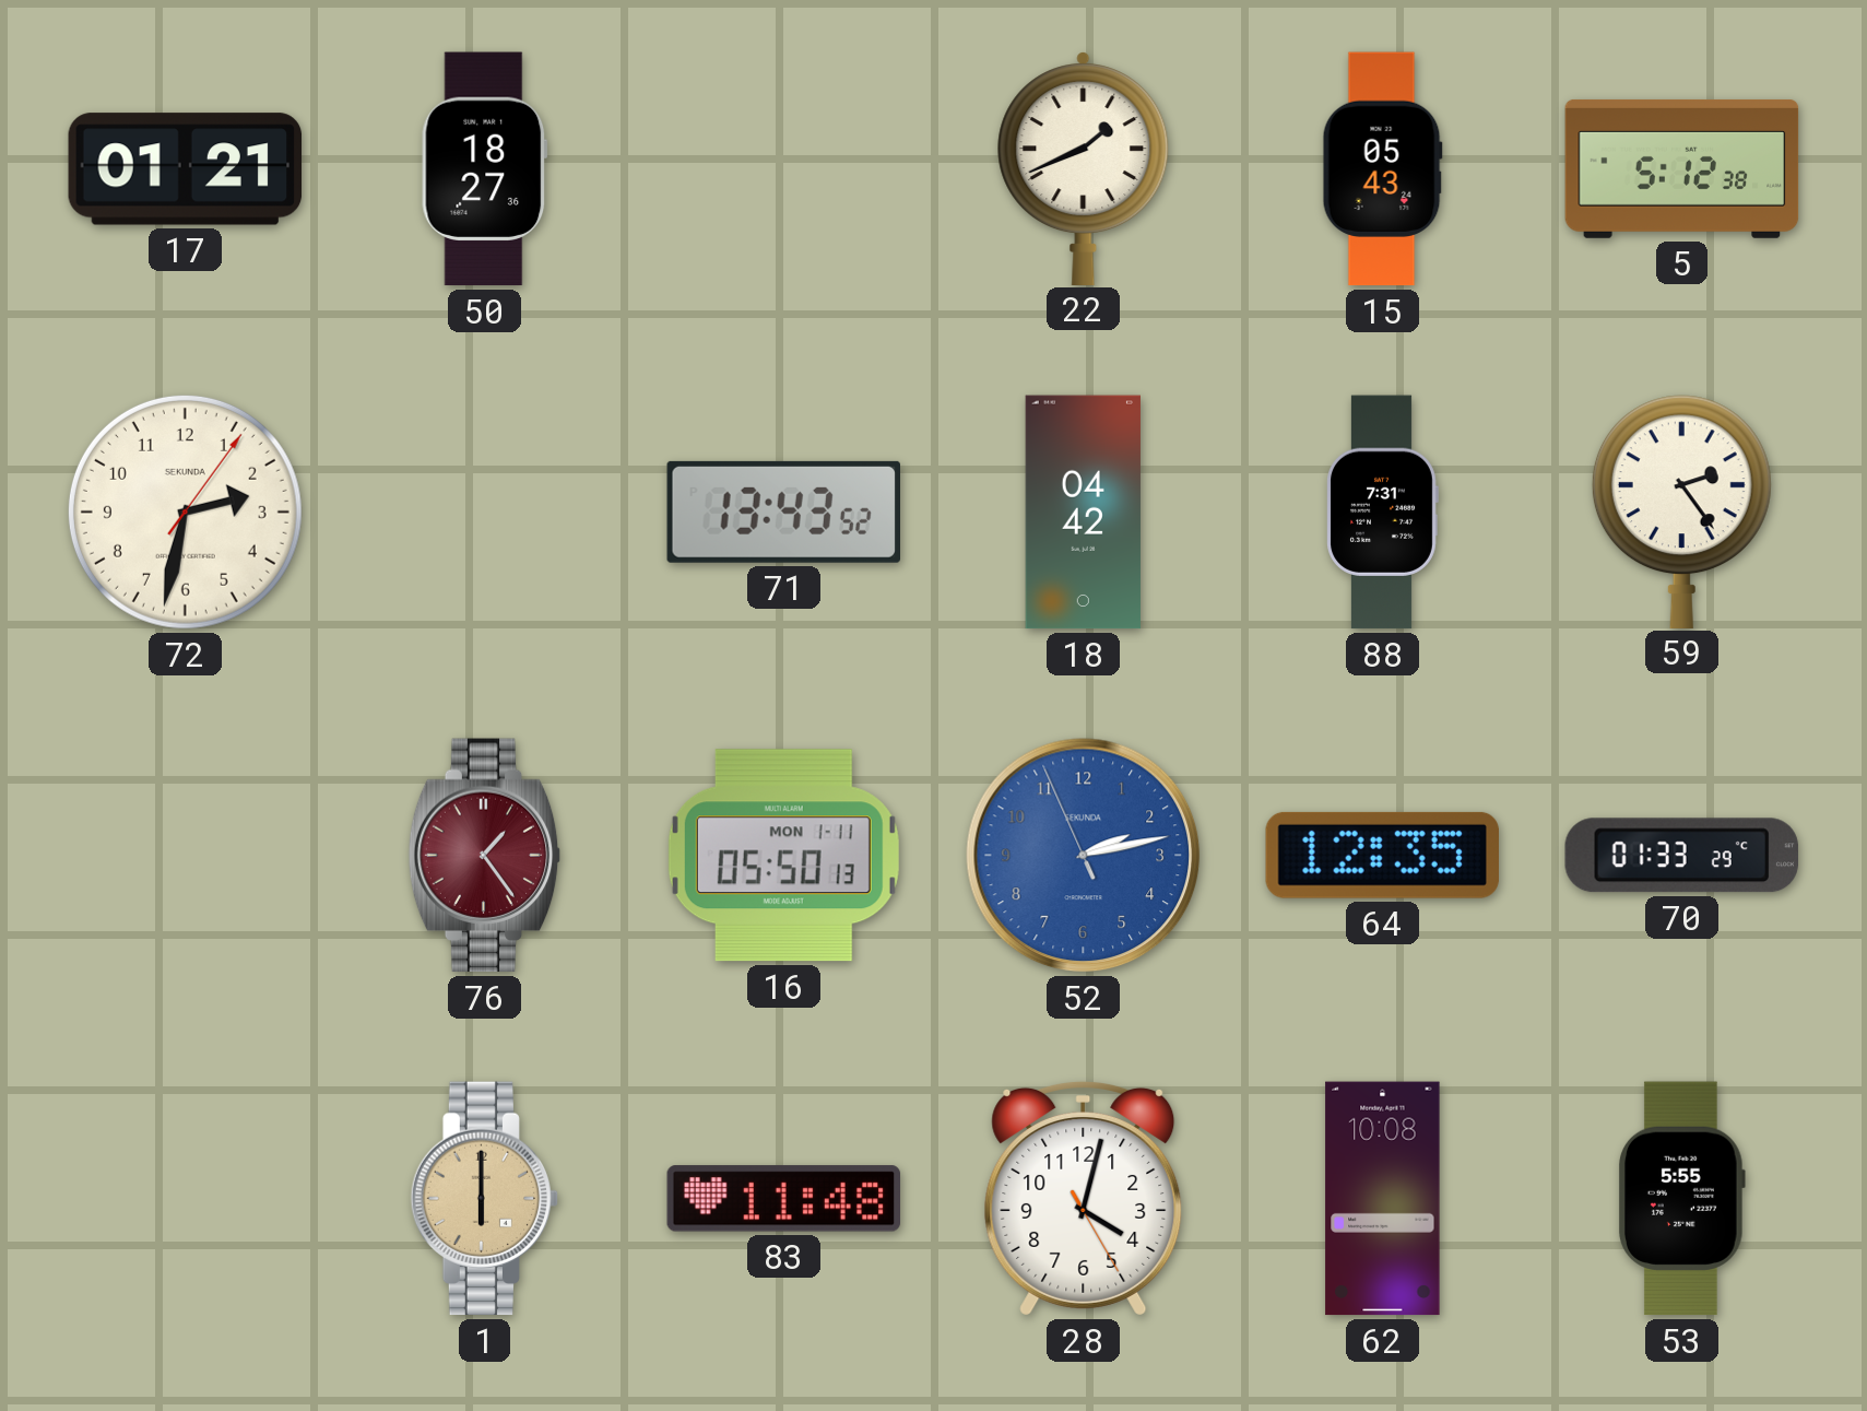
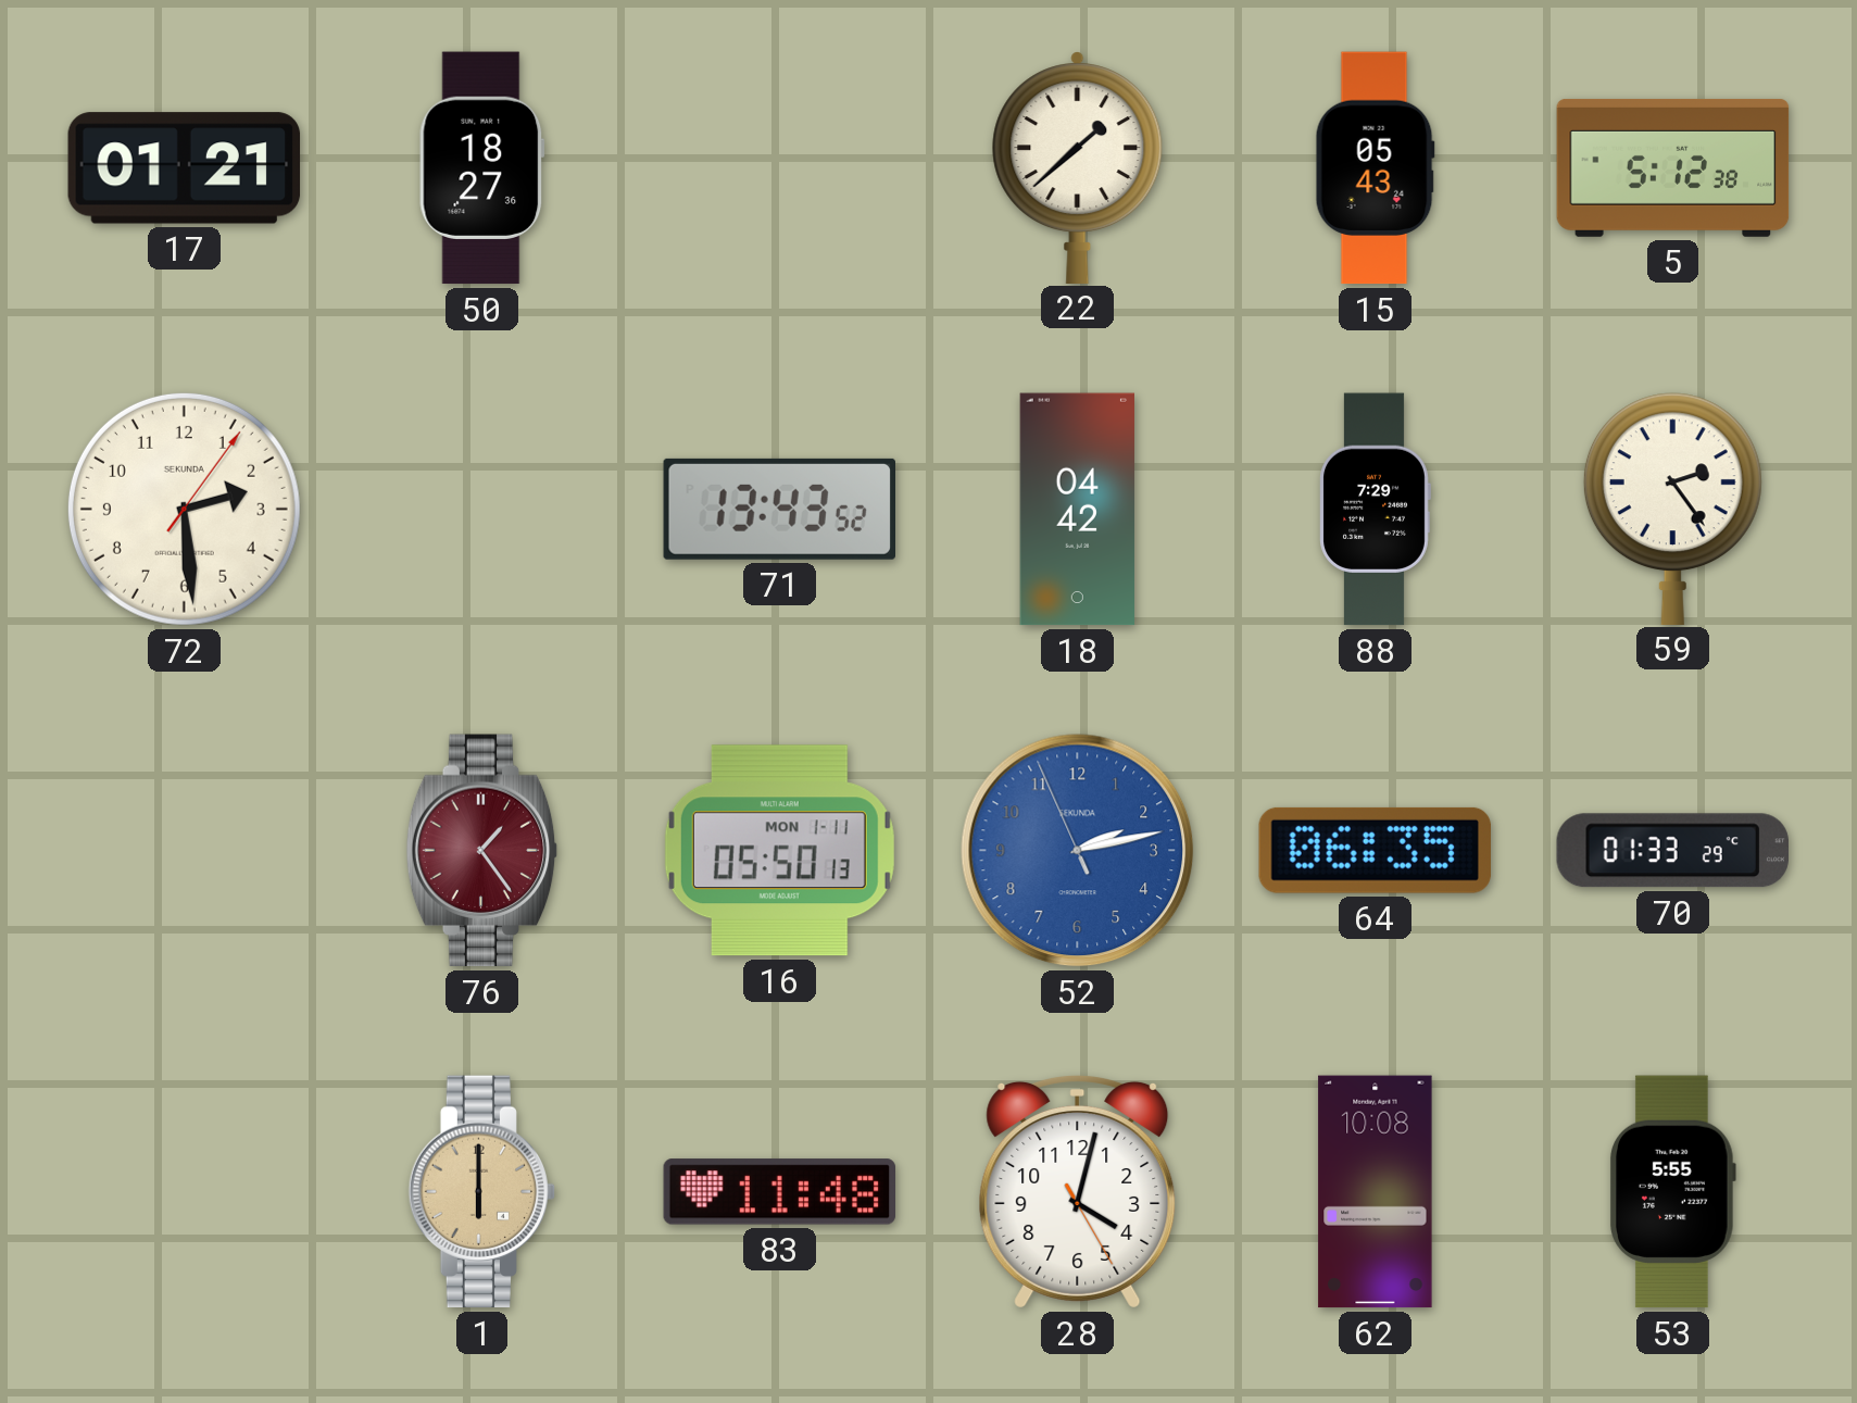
22: 1:41 -> 1:38 (1078, 167)
72: 2:32 -> 2:29 (184, 509)
88: 7:31 -> 7:29 (1375, 510)
64: 12:35 -> 06:35 (1375, 850)
